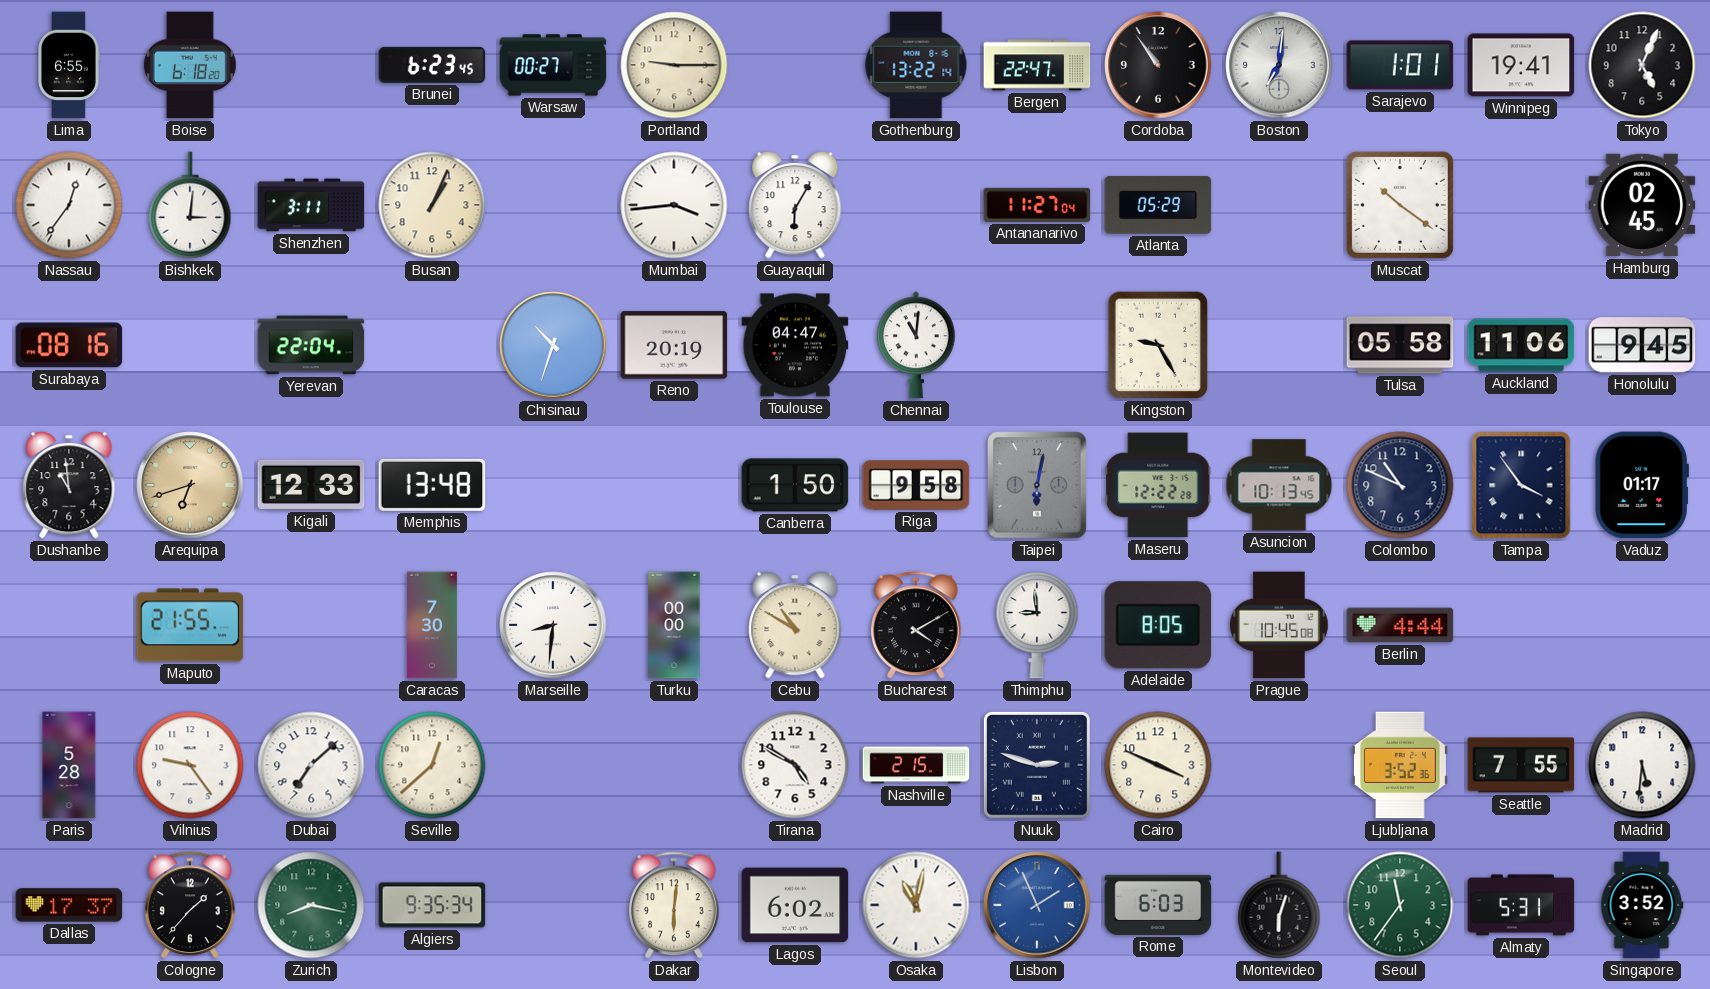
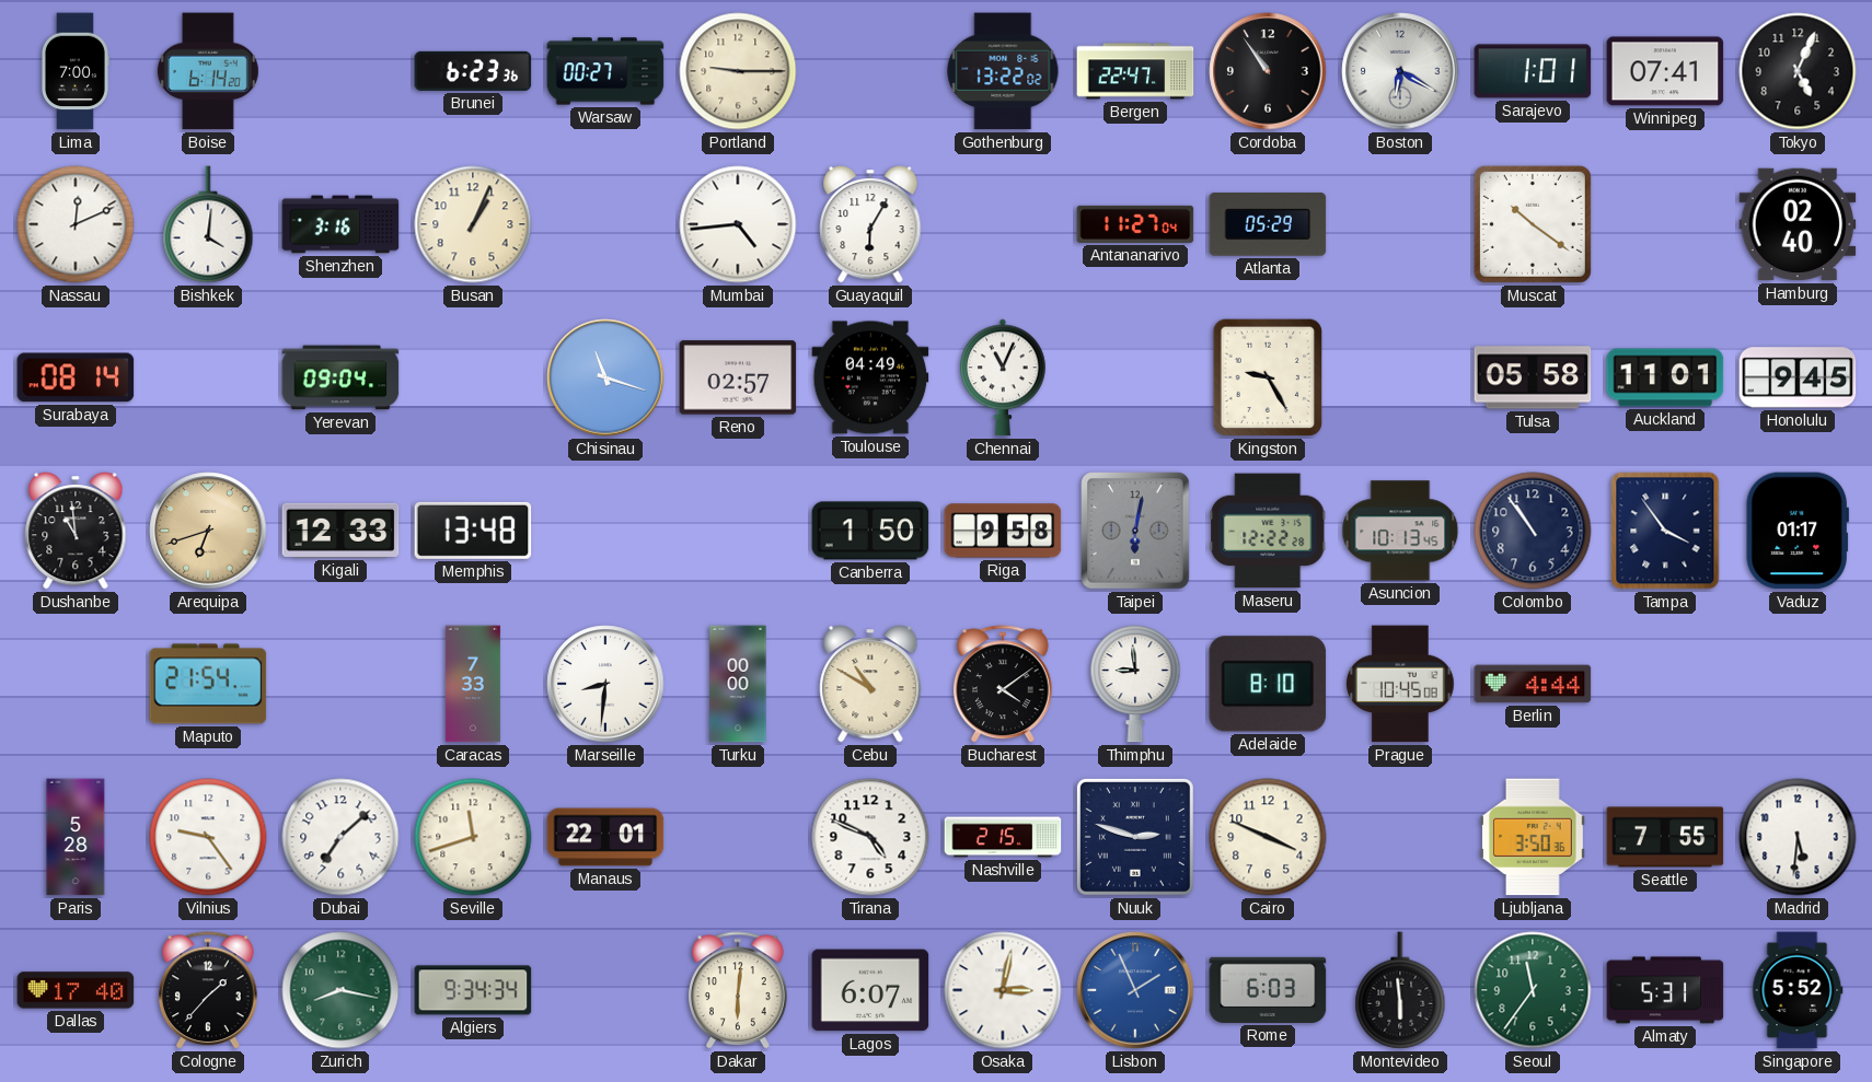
Lima: 6:55 -> 7:00 (76, 71)
Boise: 6:18 -> 6:14 (208, 71)
Brunei: 6:23:45 -> 6:23:36 (473, 71)
Gothenburg: 13:22:14 -> 13:22:02 (1003, 71)
Boston: 7:01 -> 6:20 (1400, 71)
Winnipeg: 19:41 -> 07:41 (1665, 71)
Nassau: 12:36 -> 12:11 (76, 224)
Bishkek: 3:01 -> 4:01 (208, 224)
Shenzhen: 3:11 -> 3:16 (340, 224)
Mumbai: 3:44 -> 4:44 (738, 224)
Hamburg: 02:45 -> 02:40 (1798, 224)
Surabaya: 08:16 -> 08:14 (76, 377)
Yerevan: 22:04 -> 09:04 (340, 377)
Chisinau: 10:33 -> 11:18 (605, 377)
Reno: 20:19 -> 02:57 (738, 377)
Toulouse: 04:47 -> 04:49 (870, 377)
Chennai: 11:01 -> 11:04 (1004, 377)
Auckland: 11:06 -> 11:01 (1665, 377)
Colombo: 10:49 -> 10:54 (1533, 531)
Maputo: 21:55 -> 21:54 (208, 684)
Caracas: 7:30 -> 7:33 (473, 684)
Bucharest: 4:10 -> 4:09 (1004, 685)
Adelaide: 8:05 -> 8:10 (1268, 684)
Seville: 12:38 -> 11:42 (473, 837)
Manaus: none -> 22:01 (605, 837)
Tirana: 4:50 -> 4:49 (870, 837)
Ljubljana: 3:52 -> 3:50 (1533, 837)
Dallas: 17:37 -> 17:40 (76, 990)
Algiers: 9:35 -> 9:34 (473, 990)
Lagos: 6:02 -> 6:07 (870, 990)
Osaka: 11:02 -> 3:02 (1003, 990)
Montevideo: 6:03 -> 5:59 (1400, 990)
Singapore: 3:52 -> 5:52 (1798, 990)
